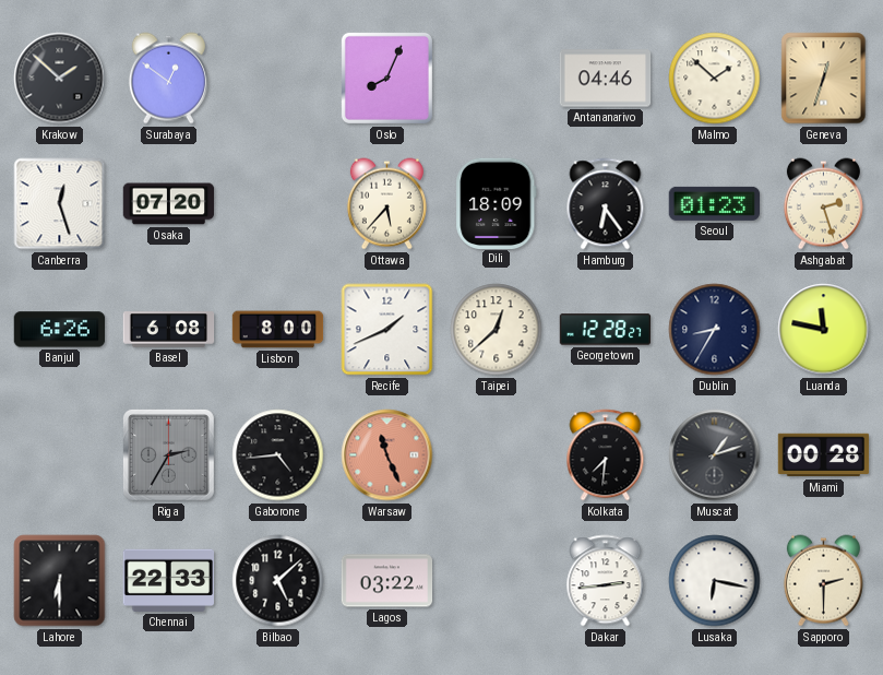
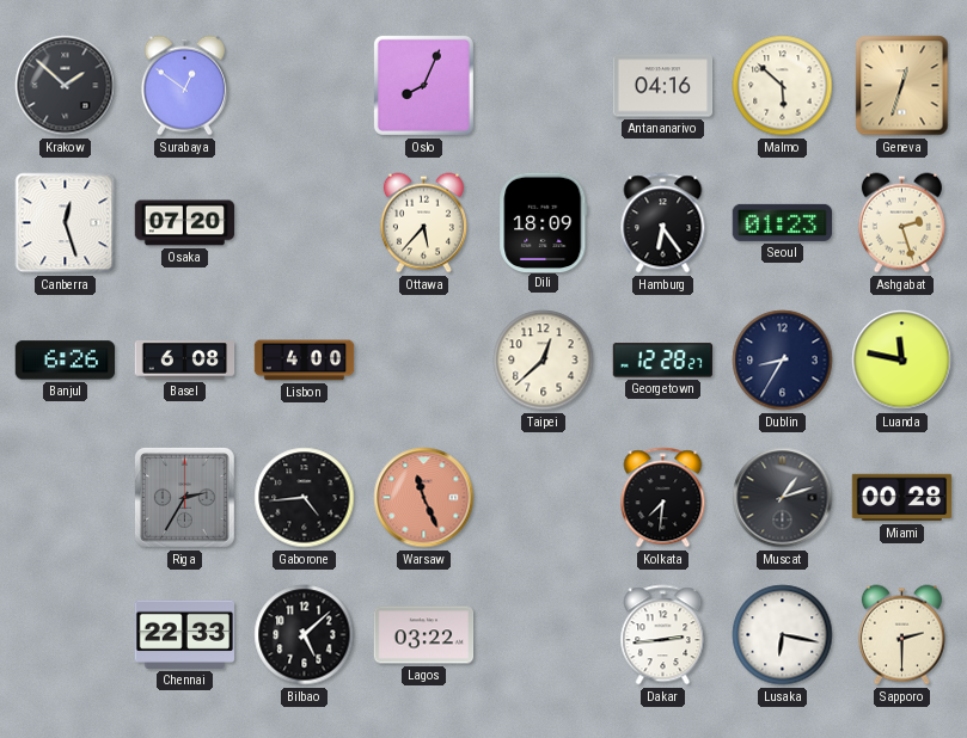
Antananarivo: 04:46 -> 04:16 (663, 86)
Malmo: 1:52 -> 5:52 (783, 86)
Lisbon: 8:00 -> 4:00 (305, 361)
Recife: 1:41 -> none (387, 330)
Lahore: 6:30 -> none (60, 581)
